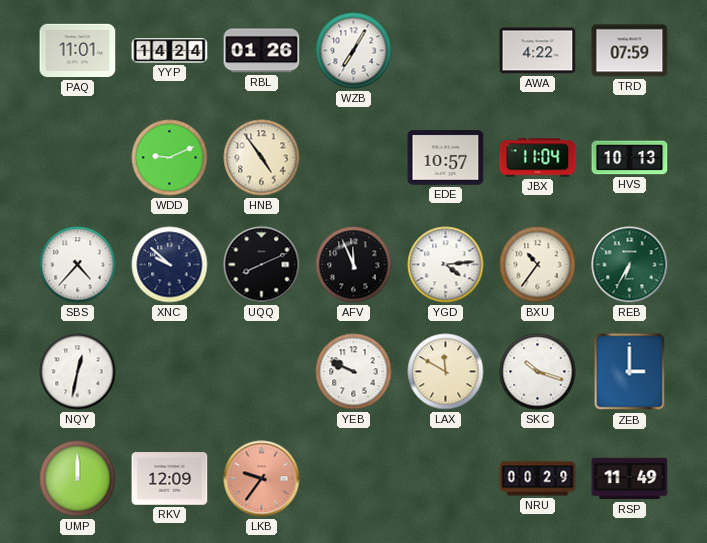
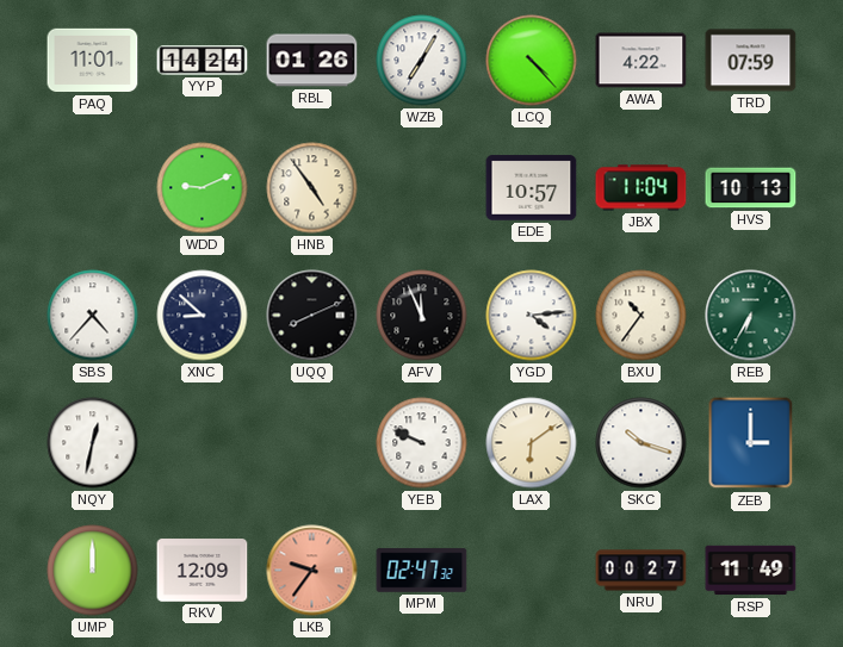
LCQ: none -> 4:23 (532, 61)
XNC: 9:52 -> 8:52 (203, 316)
LAX: 11:50 -> 6:09 (532, 443)
MPM: none -> 02:47 (422, 571)
NRU: 00:29 -> 00:27 (641, 571)
